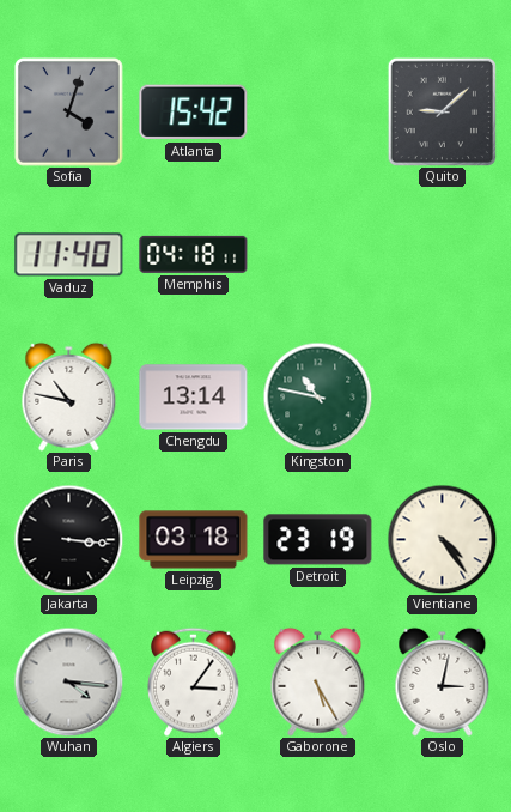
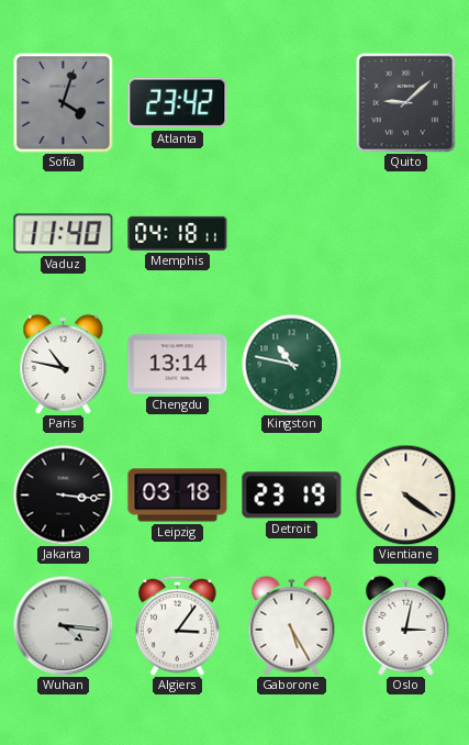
Atlanta: 15:42 -> 23:42 (178, 103)
Vientiane: 4:24 -> 4:21 (405, 494)
